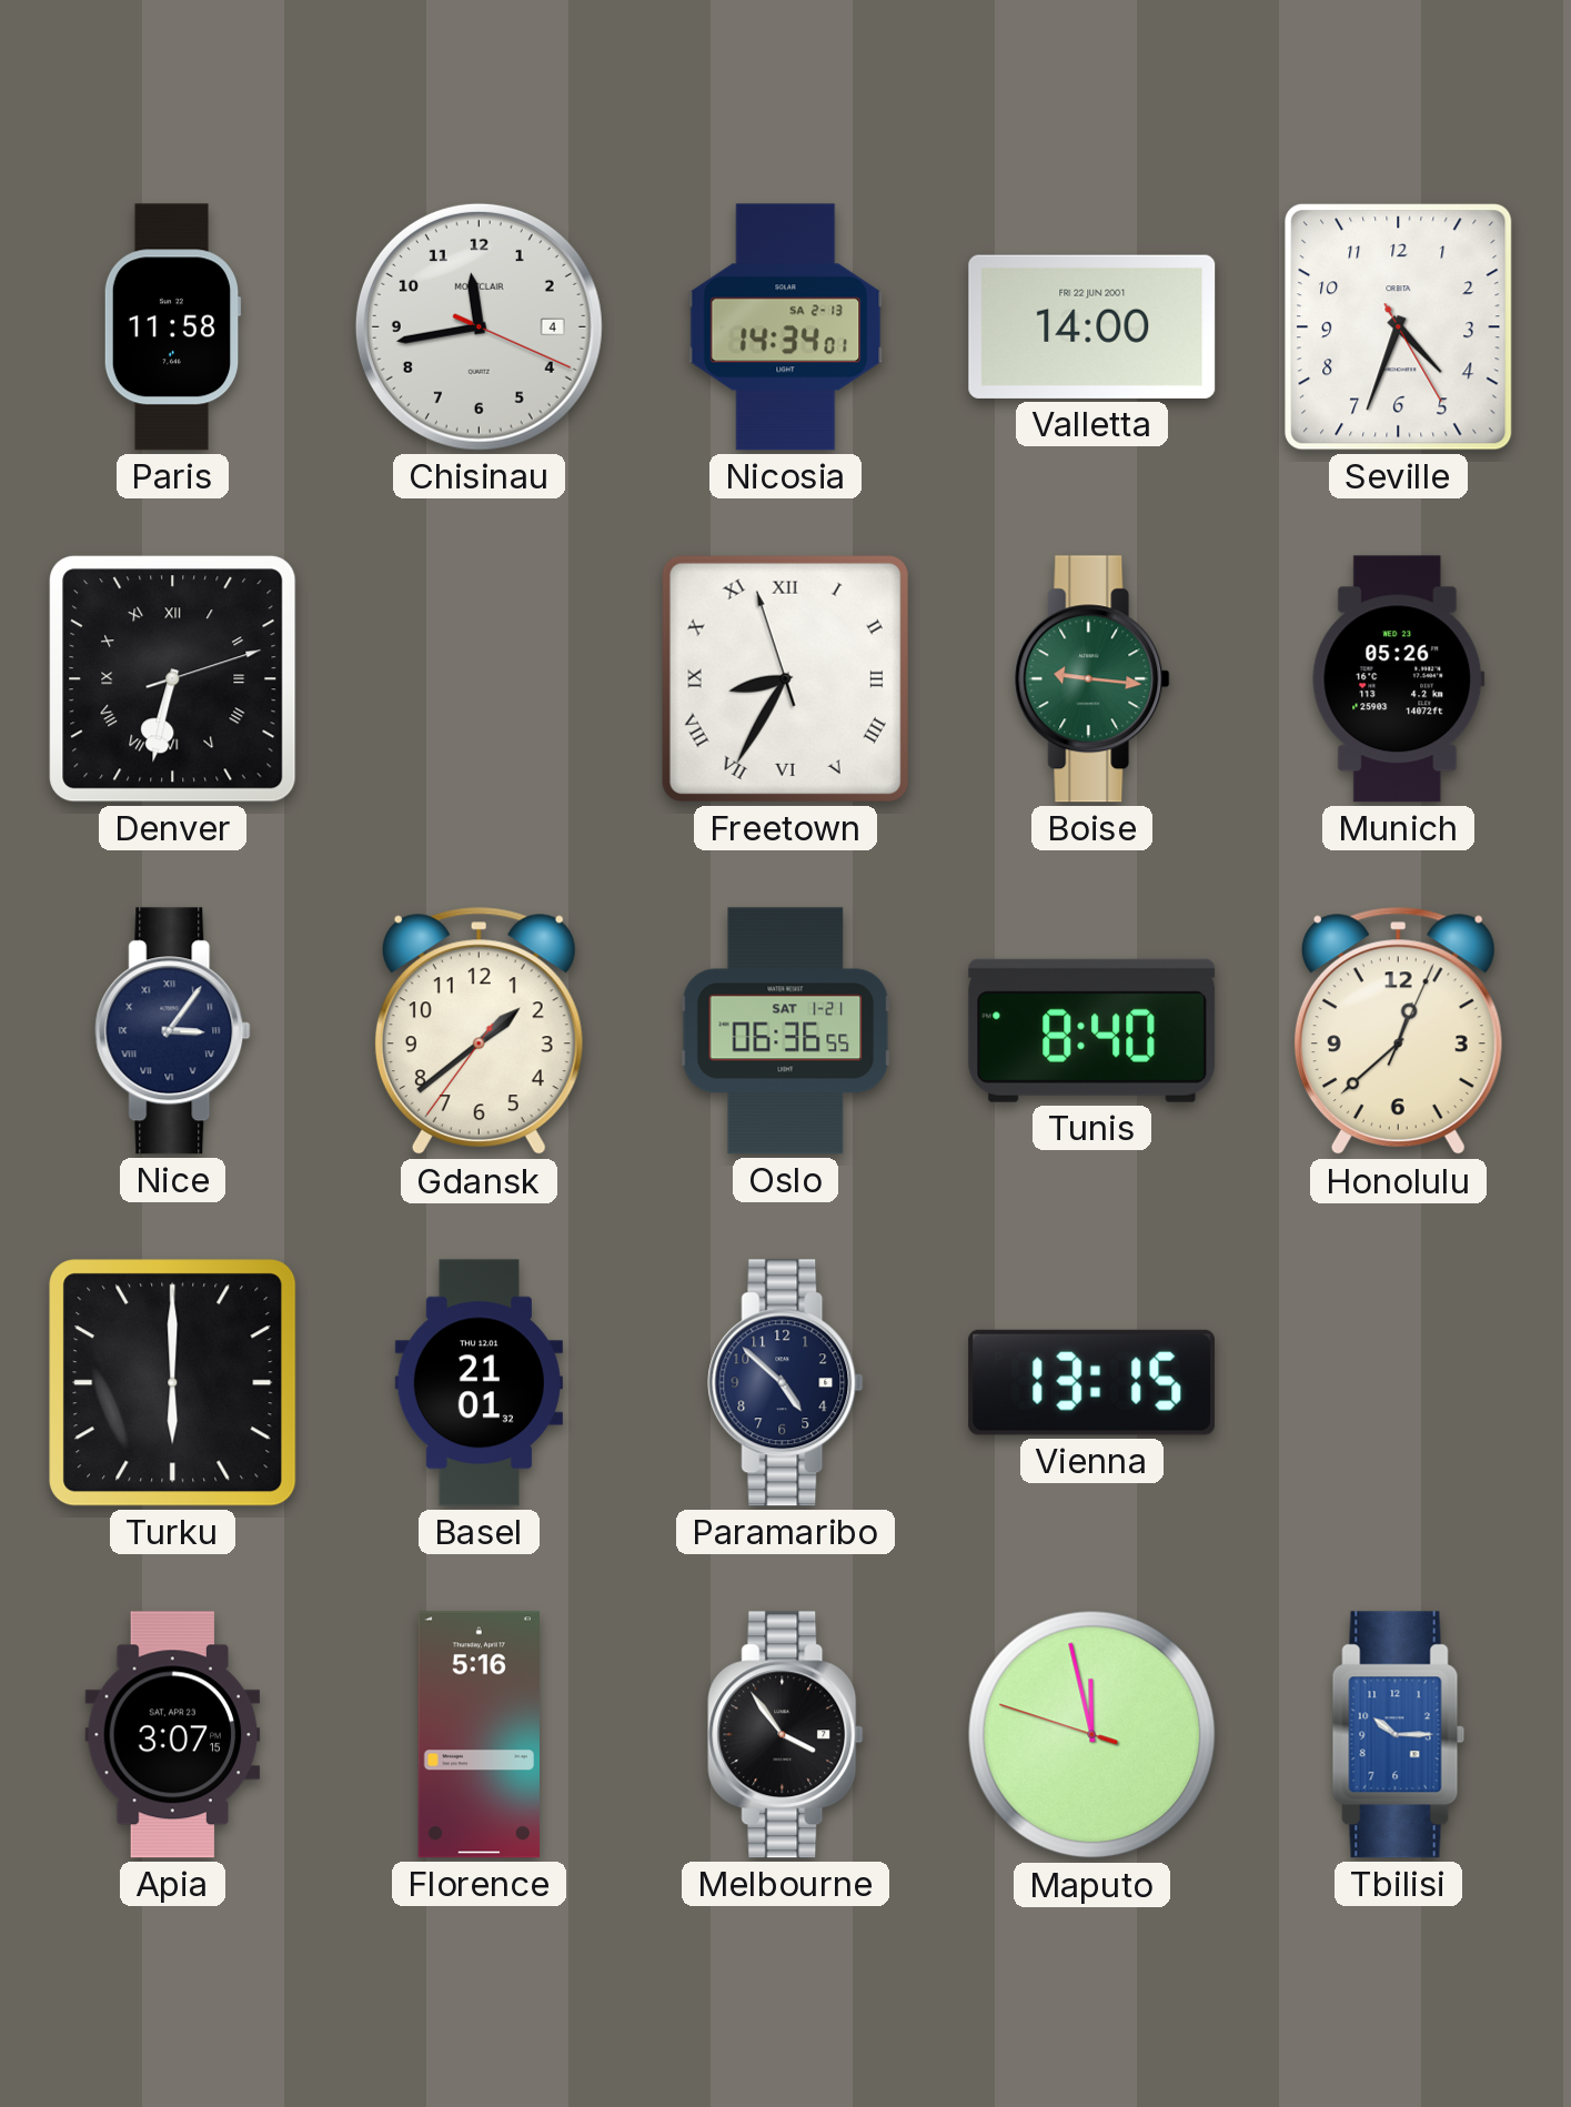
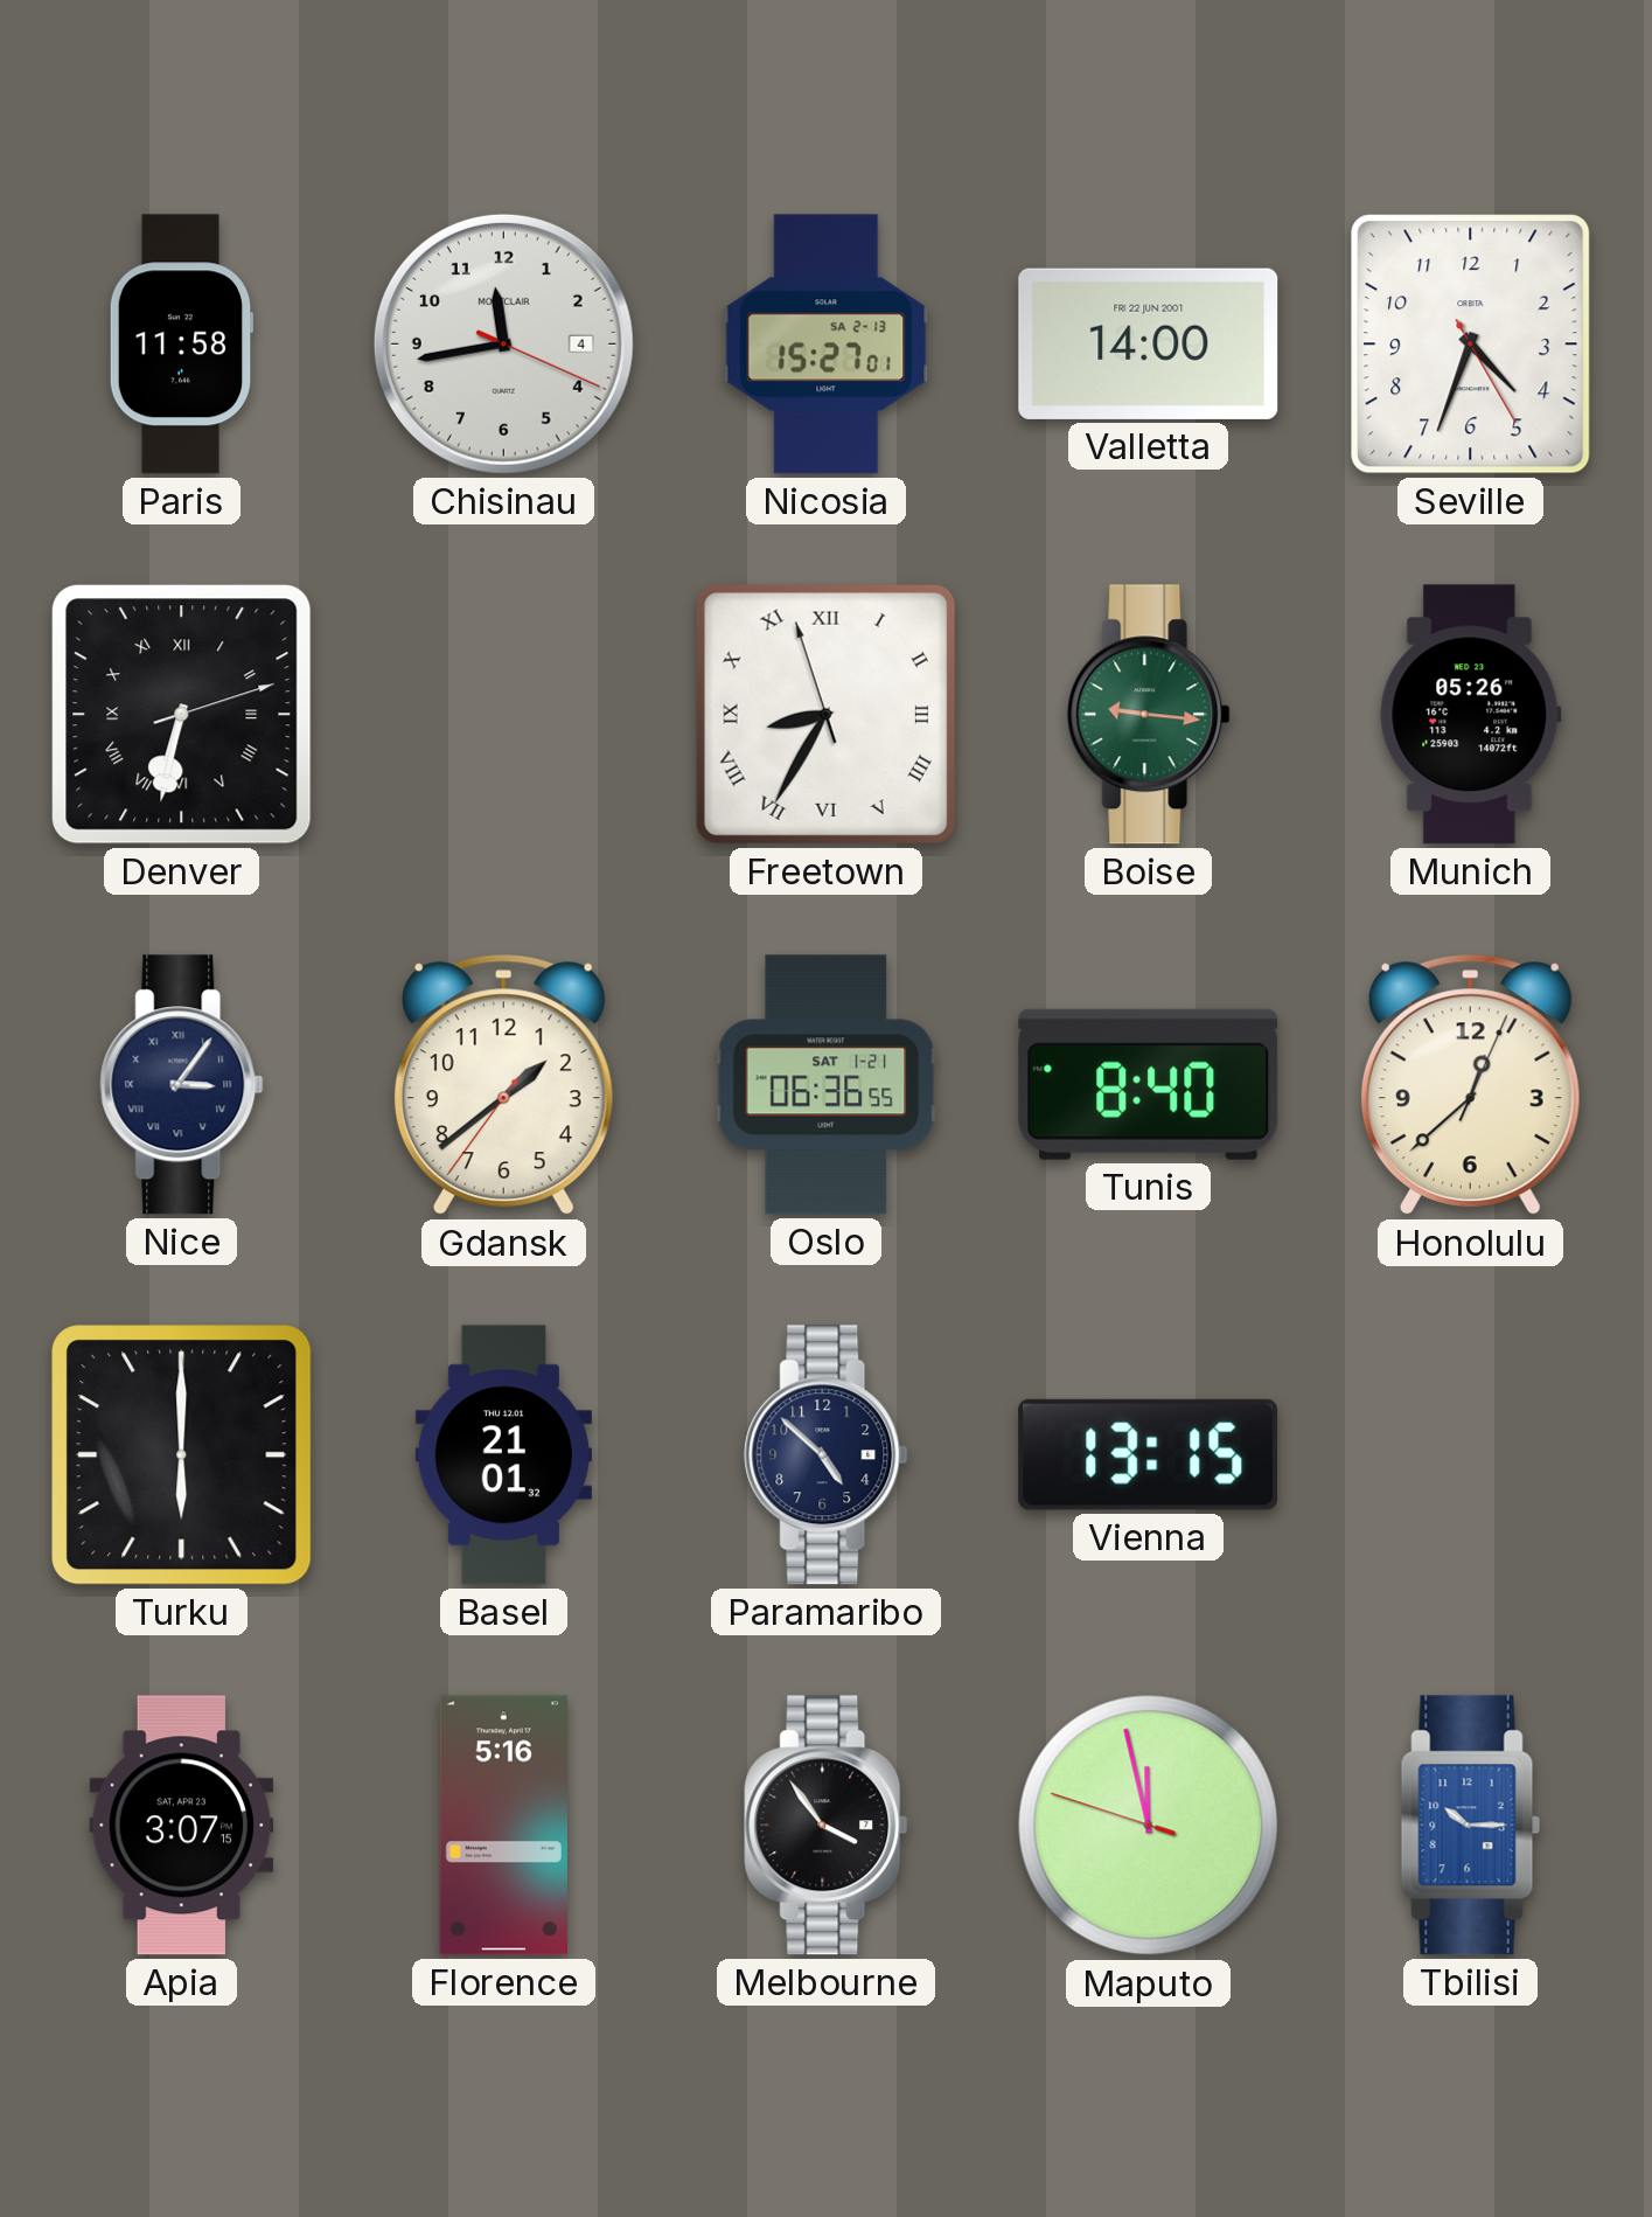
Nicosia: 14:34 -> 15:27 (827, 345)
